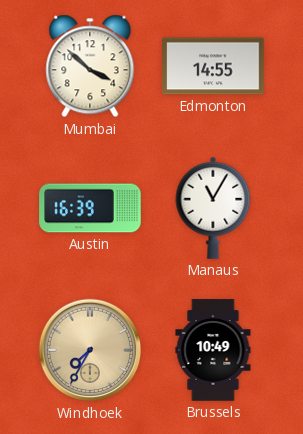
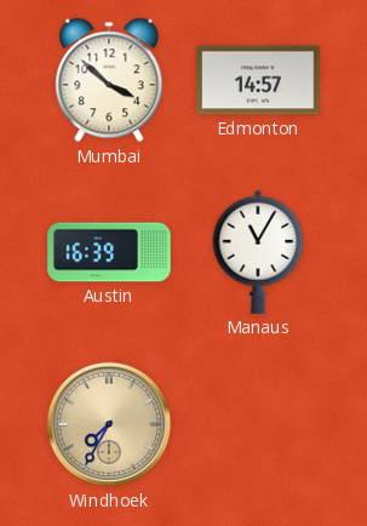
Edmonton: 14:55 -> 14:57 (258, 80)
Brussels: 10:49 -> none (213, 350)
